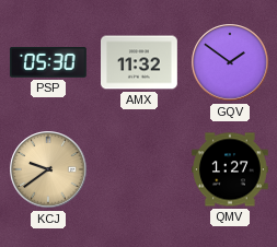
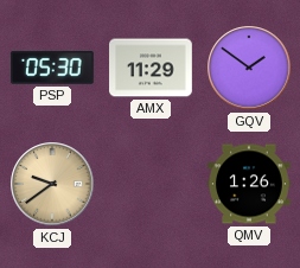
AMX: 11:32 -> 11:29 (151, 68)
QMV: 1:27 -> 1:26 (250, 184)
